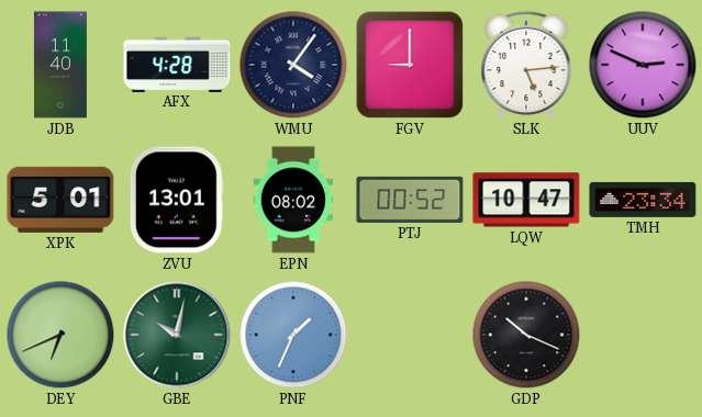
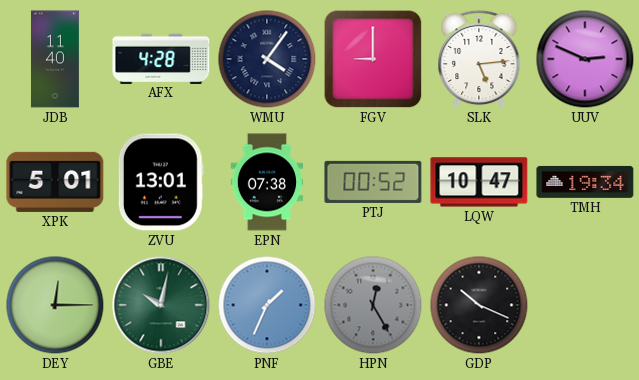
EPN: 08:02 -> 07:38 (267, 182)
TMH: 23:34 -> 19:34 (585, 182)
DEY: 6:41 -> 12:15 (55, 305)
HPN: none -> 12:25 (373, 305)
